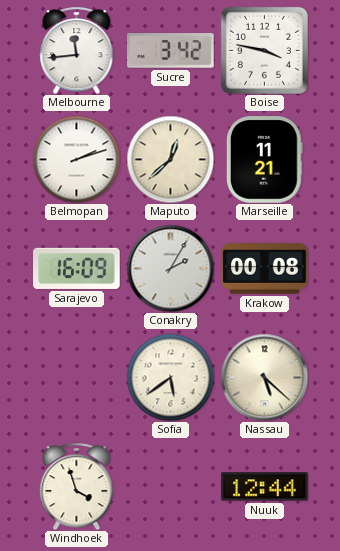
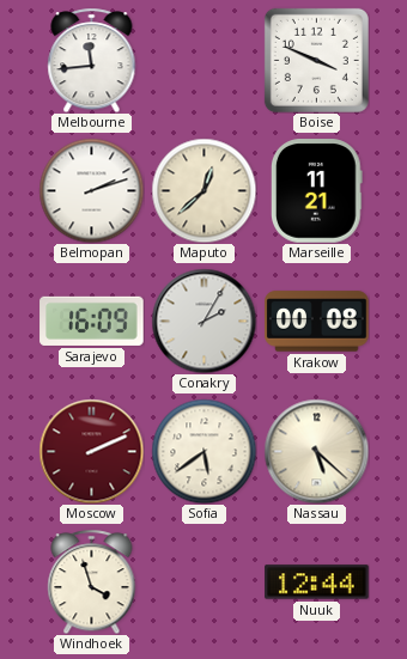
Sucre: 3:42 -> none (171, 51)
Boise: 3:47 -> 3:49 (316, 60)
Moscow: none -> 2:11 (91, 451)
